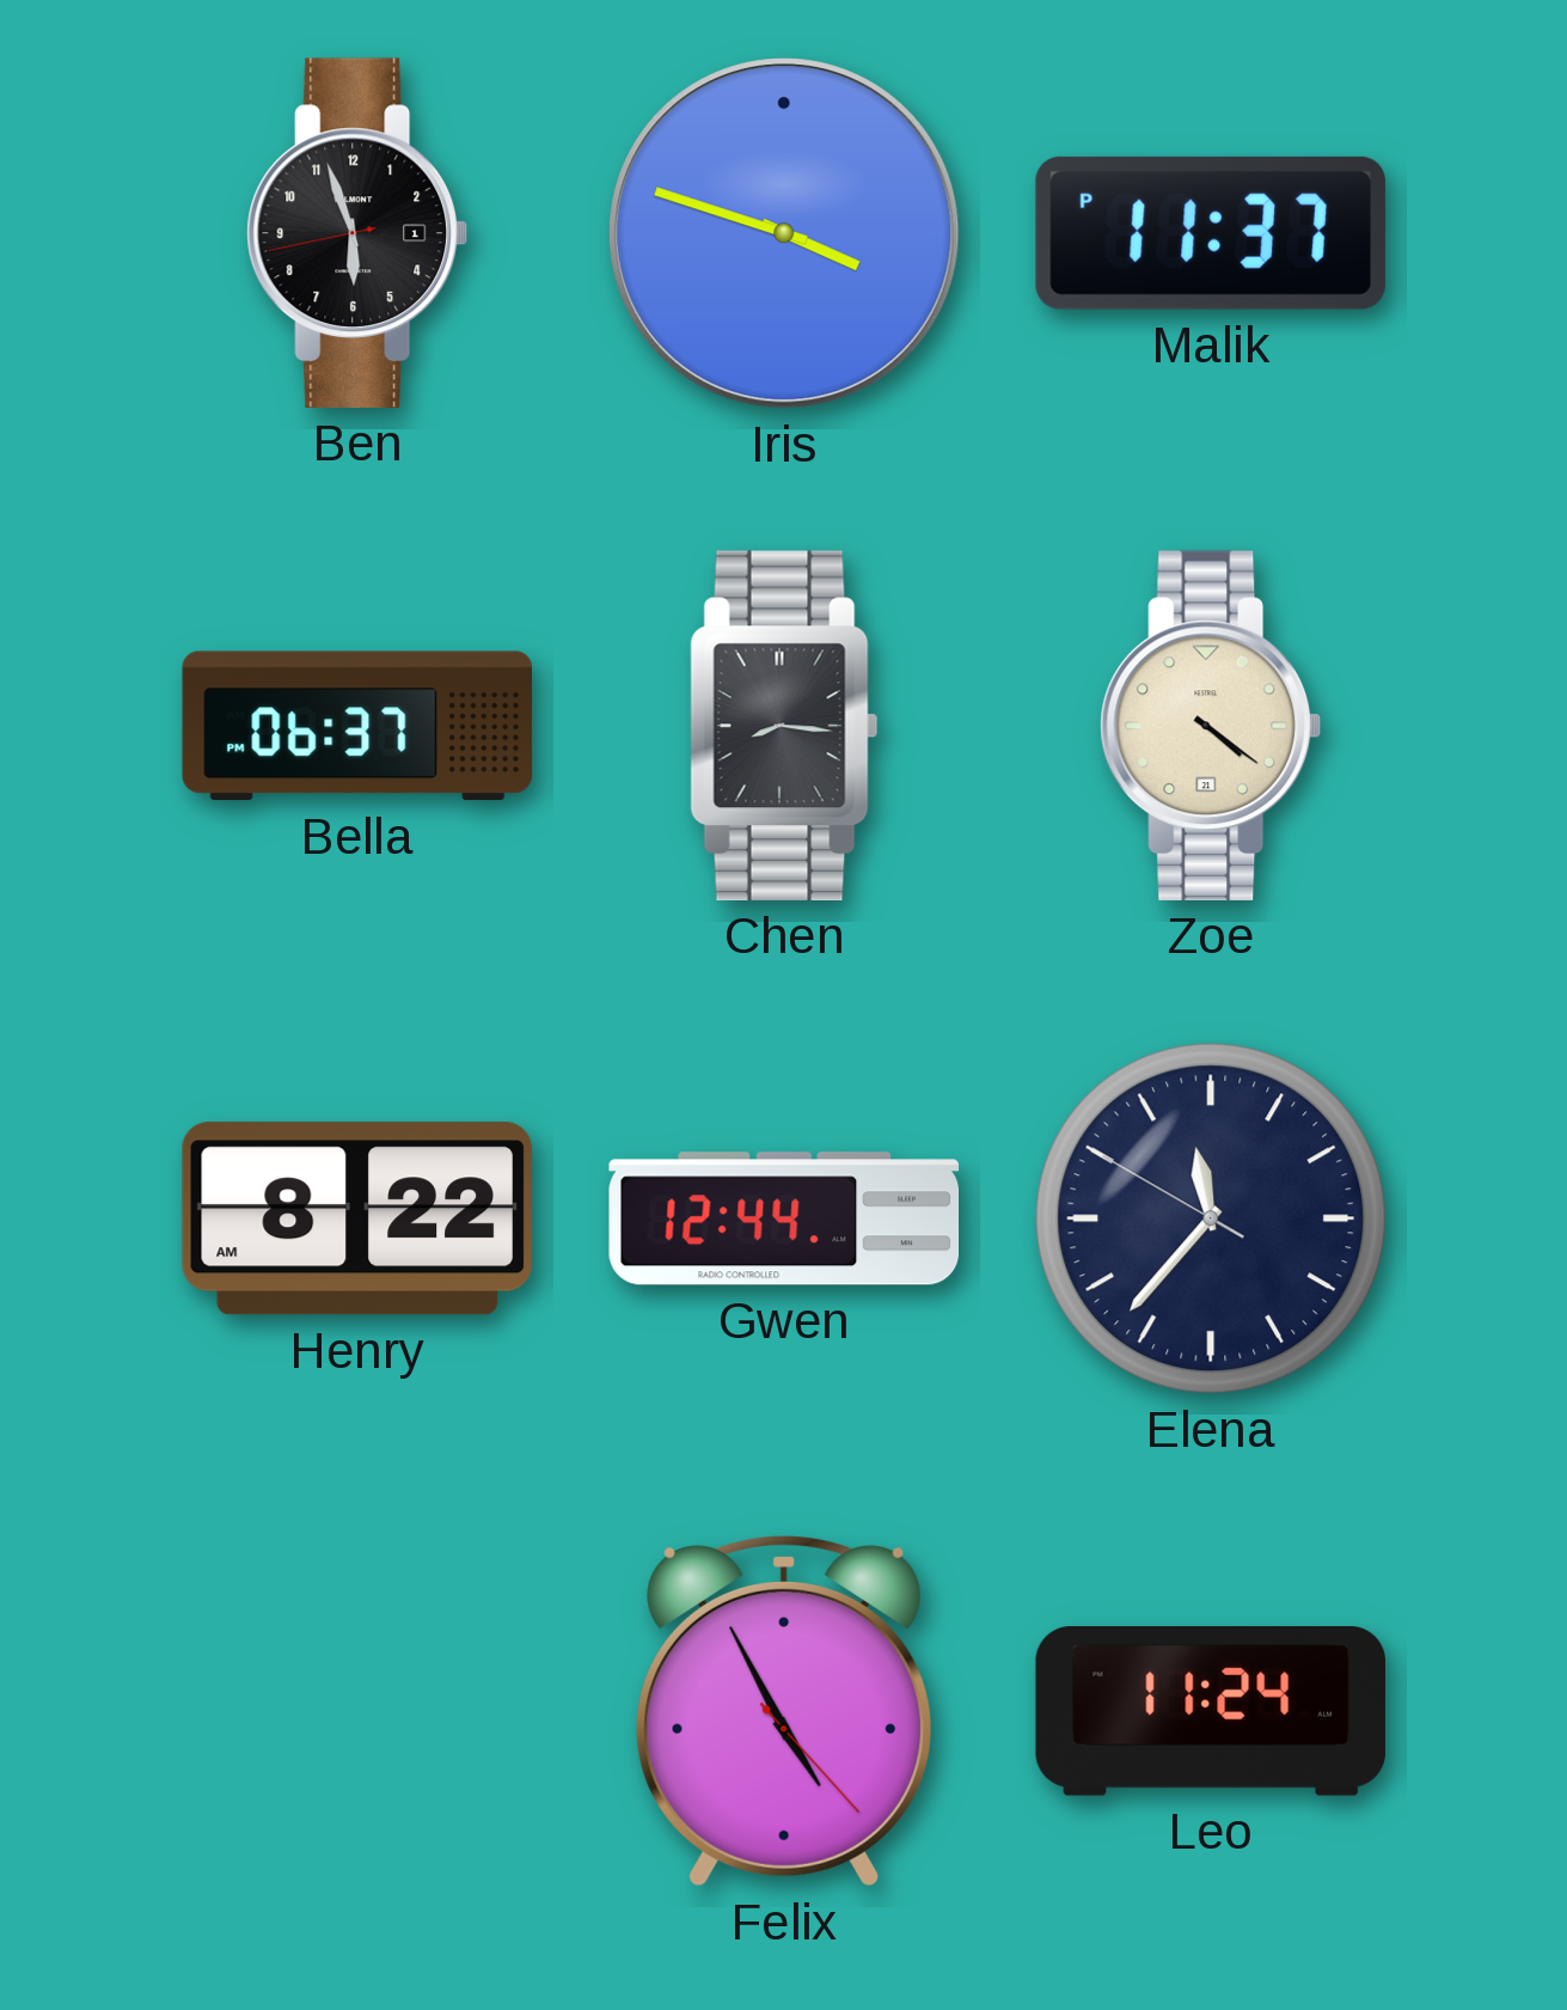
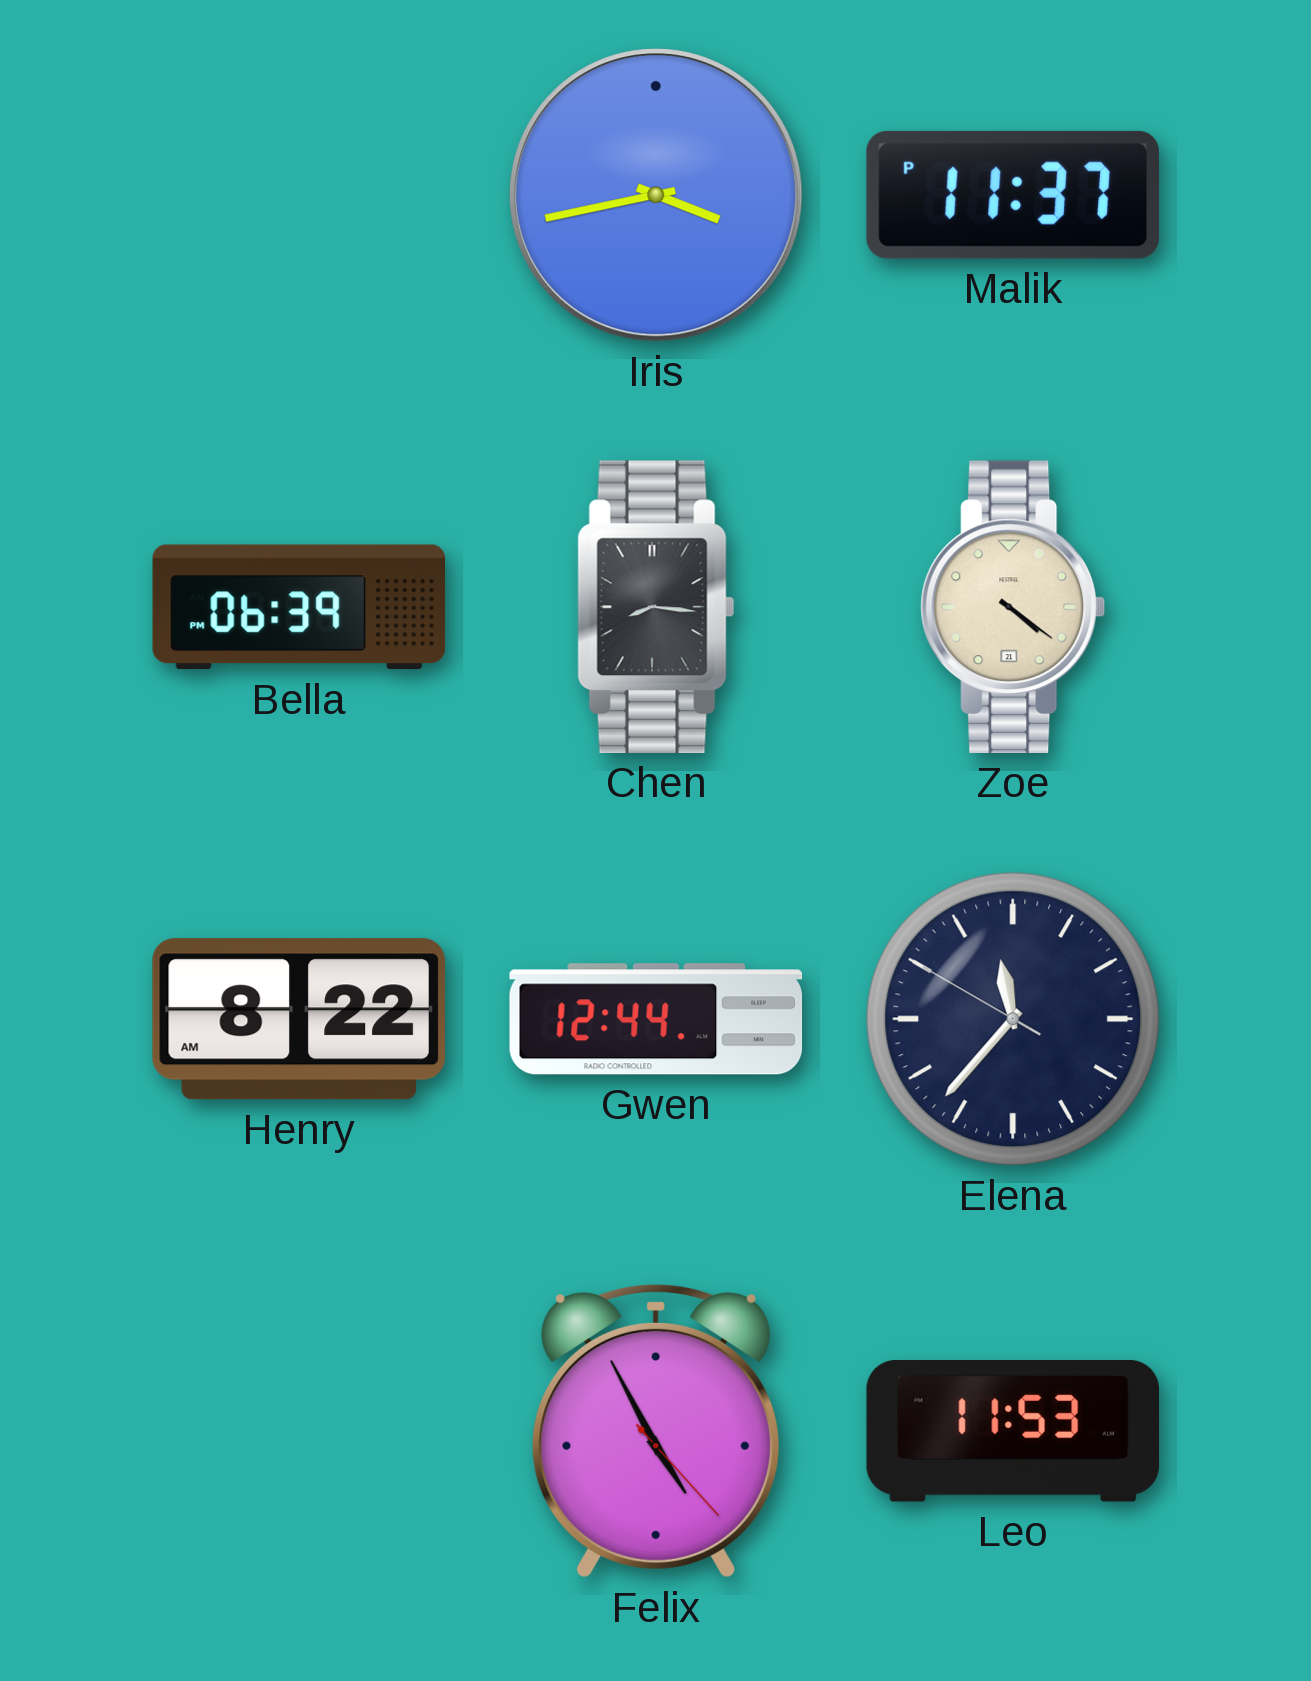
Ben: 5:56 -> none (357, 233)
Iris: 3:48 -> 3:43 (656, 195)
Bella: 06:37 -> 06:39 (299, 607)
Leo: 11:24 -> 11:53 (1012, 1432)
